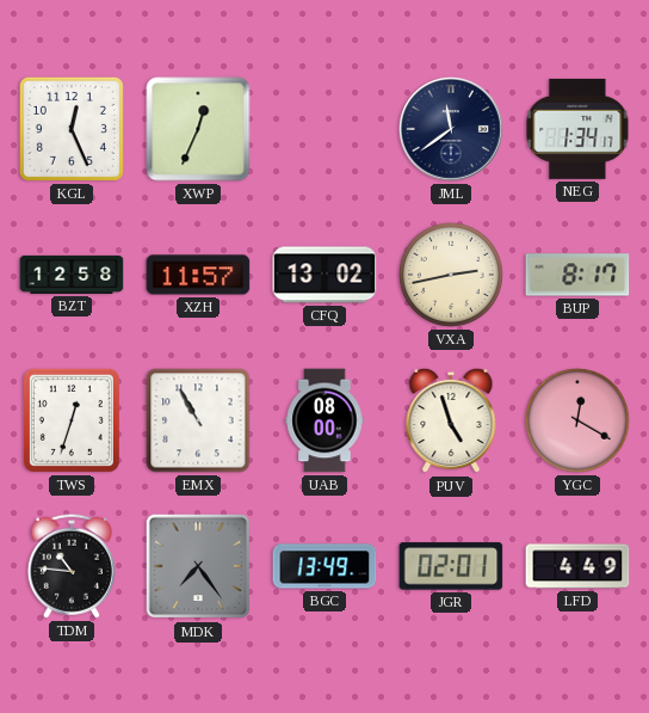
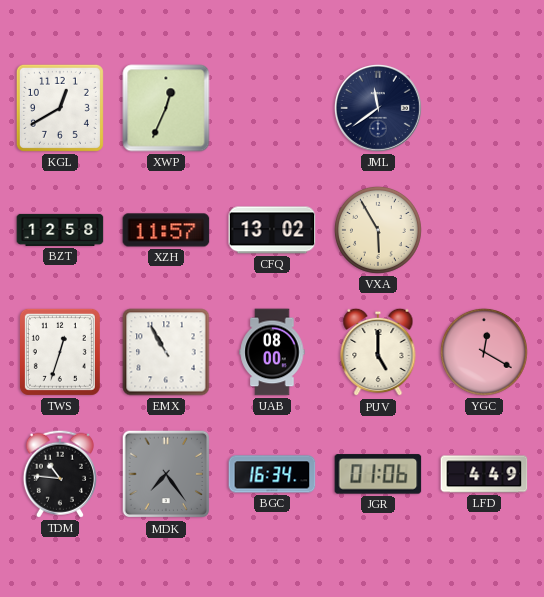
KGL: 12:26 -> 12:40 (60, 108)
NEG: 1:34 -> none (577, 129)
VXA: 2:43 -> 5:55 (378, 230)
BUP: 8:17 -> none (577, 275)
PUV: 4:57 -> 5:00 (378, 352)
BGC: 13:49 -> 16:34 (272, 474)
JGR: 02:01 -> 01:06 (378, 474)
